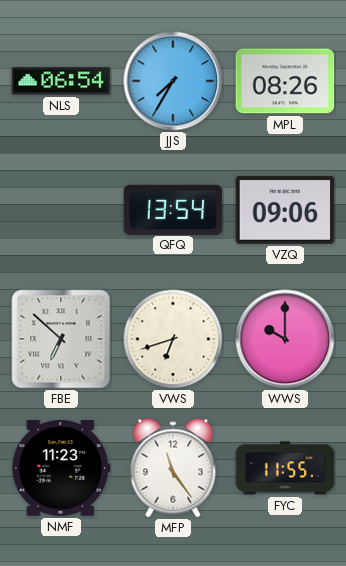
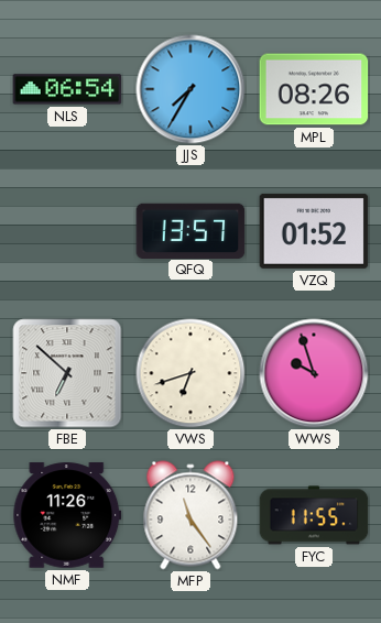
QFQ: 13:54 -> 13:57 (190, 230)
VZQ: 09:06 -> 01:52 (314, 231)
WWS: 10:00 -> 9:57 (314, 373)
NMF: 11:23 -> 11:26 (67, 515)
